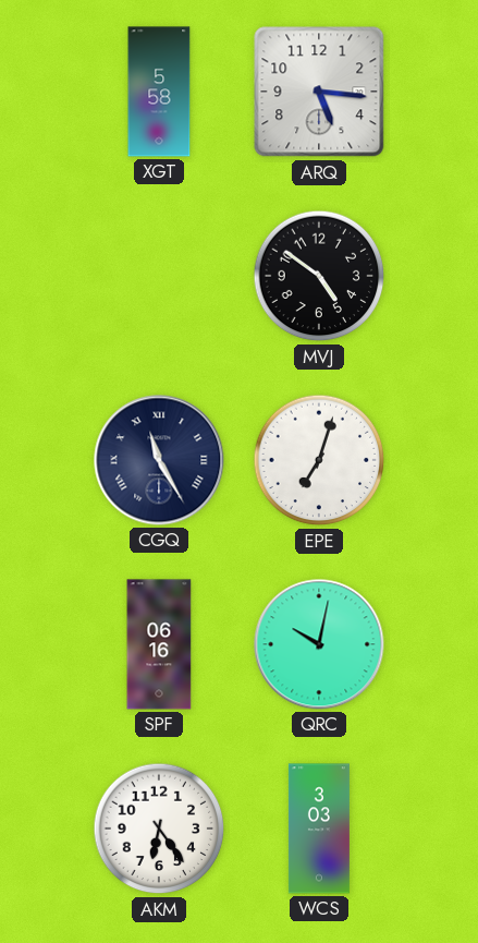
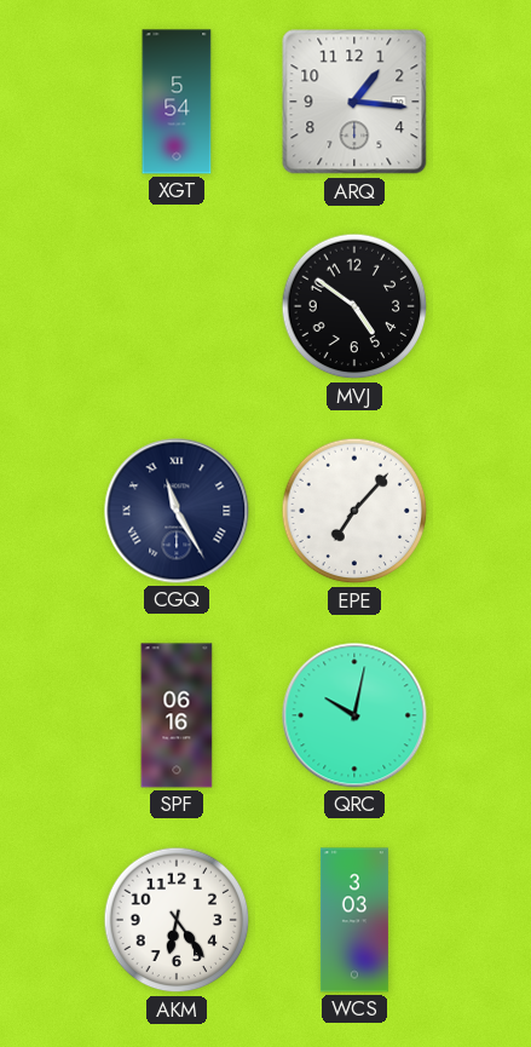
XGT: 5:58 -> 5:54 (177, 102)
ARQ: 5:16 -> 1:16 (354, 102)
EPE: 7:03 -> 7:07 (354, 511)
